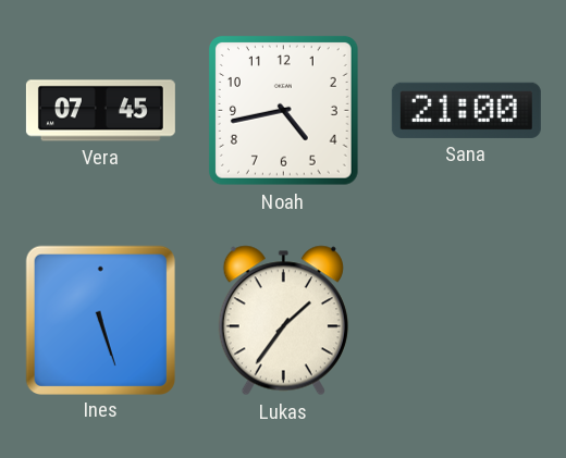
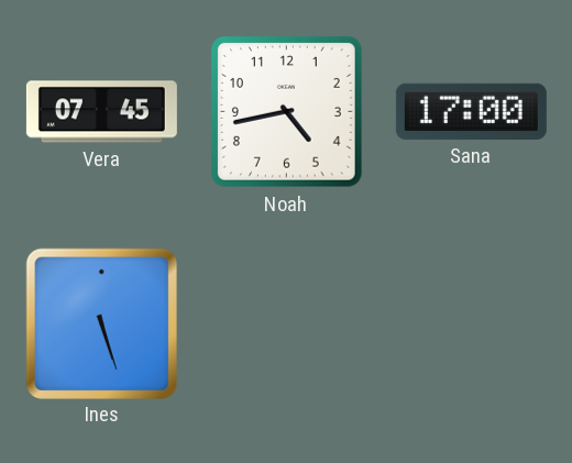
Sana: 21:00 -> 17:00 (471, 111)
Lukas: 1:36 -> none (283, 321)
